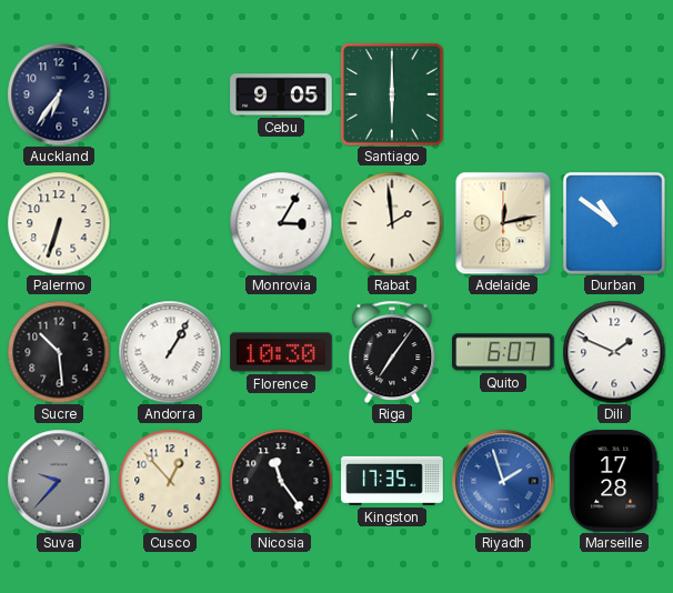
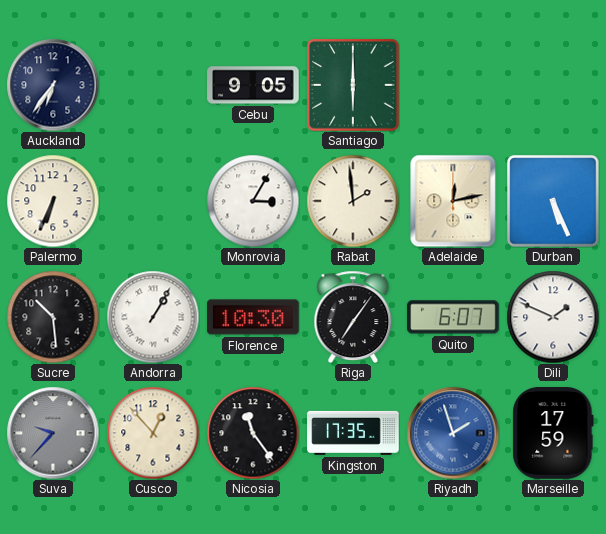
Palermo: 6:33 -> 6:34 (53, 201)
Durban: 10:51 -> 5:26 (553, 201)
Marseille: 17:28 -> 17:59 (553, 433)
